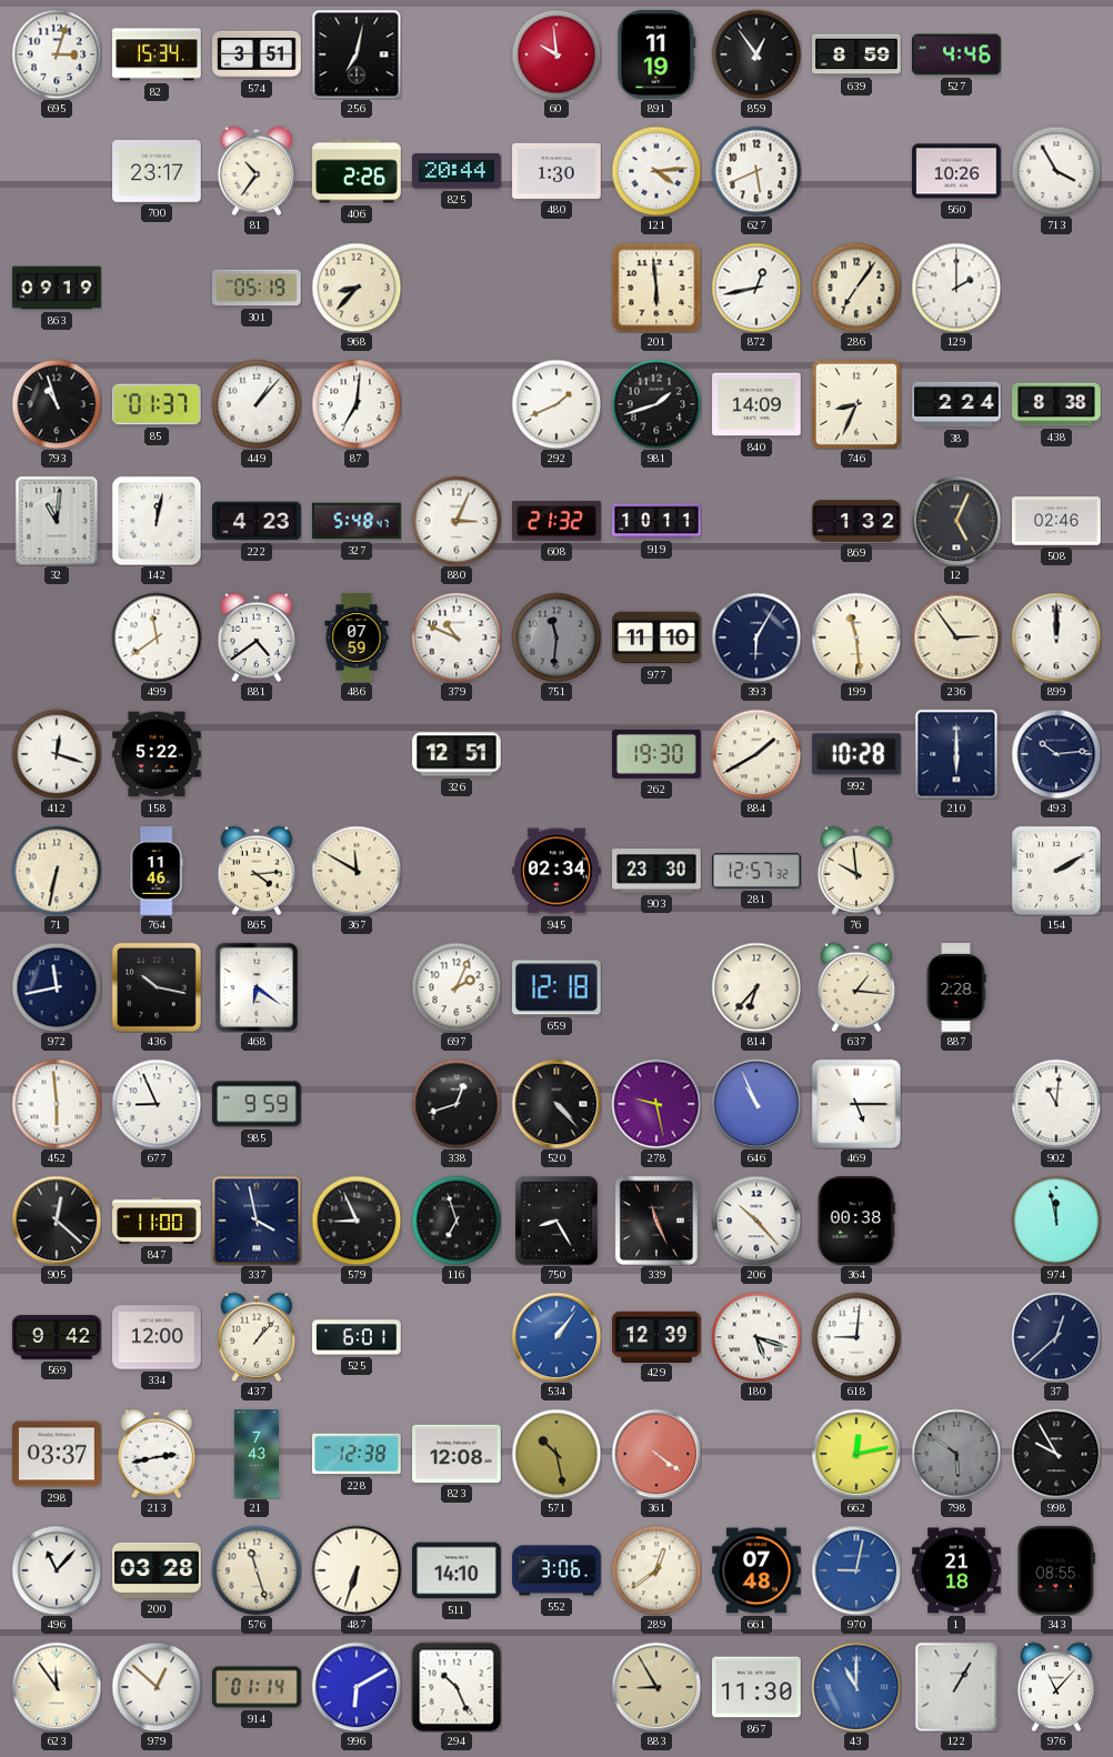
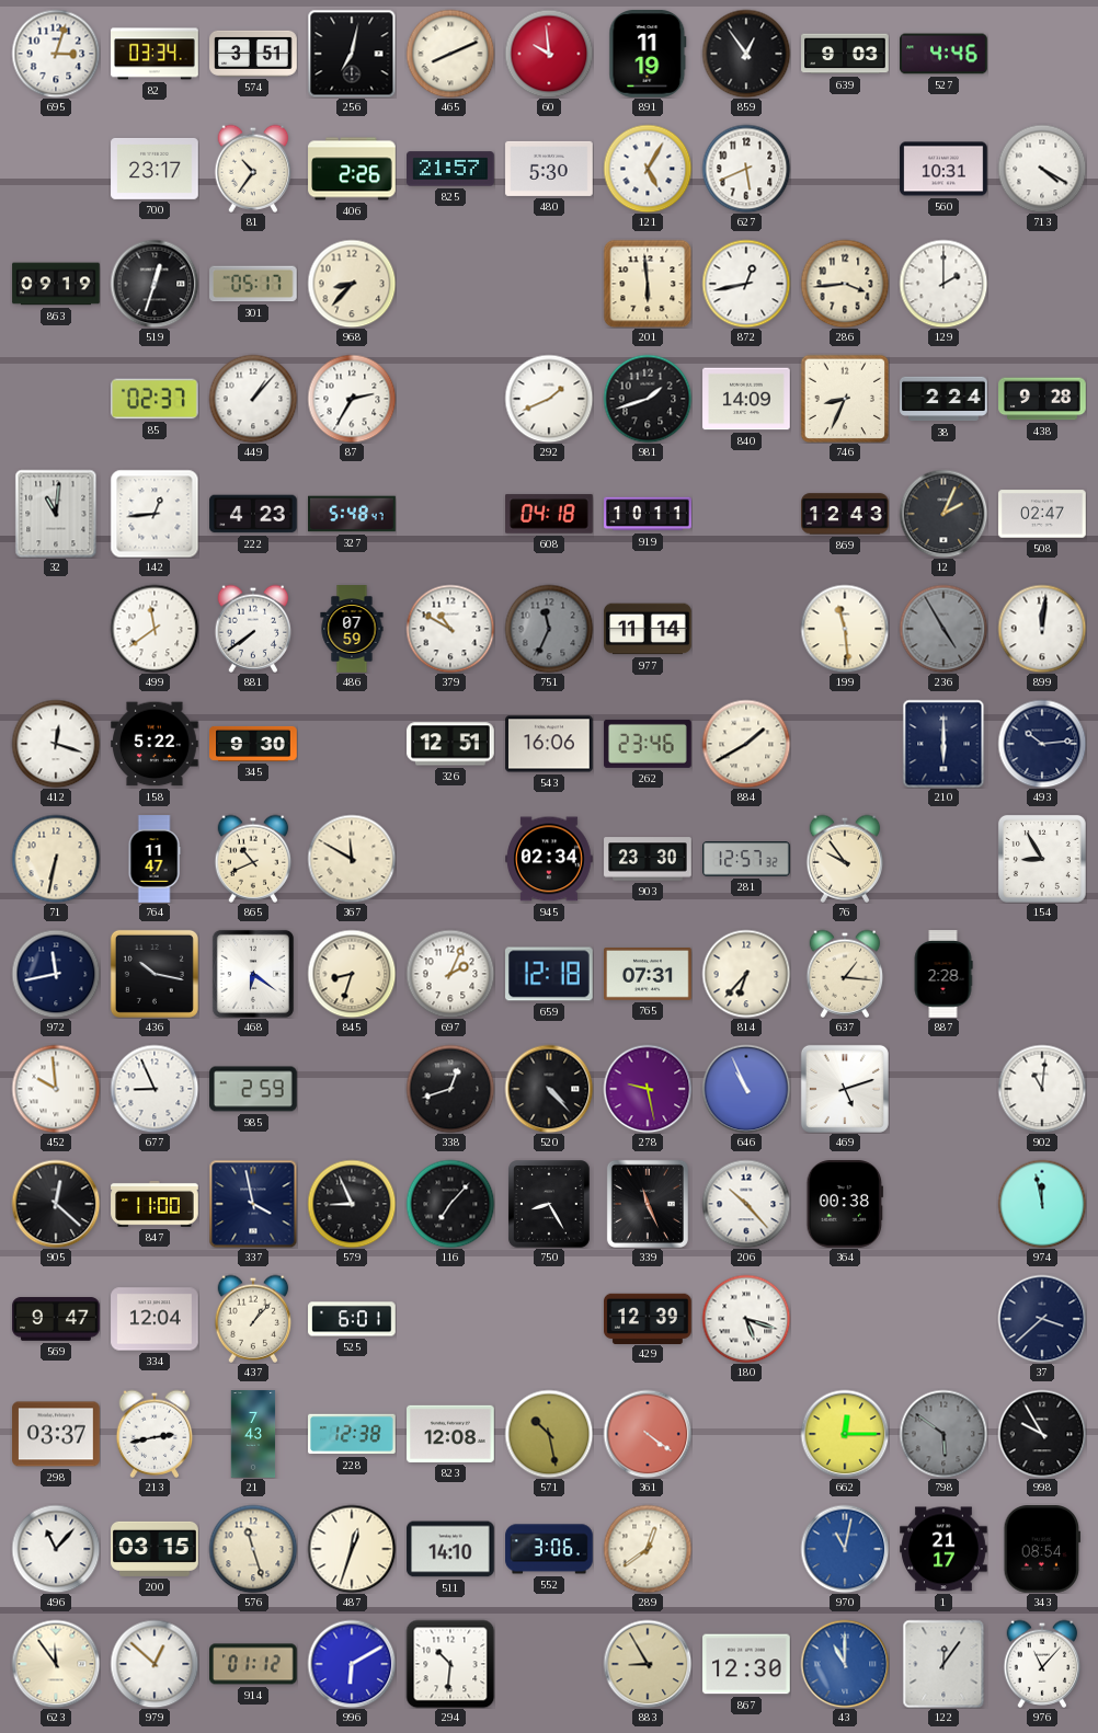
82: 15:34 -> 03:34 (155, 54)
465: none -> 8:11 (450, 54)
639: 8:59 -> 9:03 (845, 54)
825: 20:44 -> 21:57 (451, 169)
480: 1:30 -> 5:30 (549, 169)
121: 4:14 -> 5:05 (648, 169)
560: 10:26 -> 10:31 (943, 169)
713: 3:55 -> 4:20 (1042, 169)
519: none -> 12:33 (155, 284)
301: 05:19 -> 05:17 (254, 284)
286: 7:06 -> 3:44 (845, 284)
793: 10:57 -> none (57, 404)
85: 01:37 -> 02:37 (156, 399)
87: 7:01 -> 2:35 (352, 399)
438: 8:38 -> 9:28 (1042, 399)
142: 12:02 -> 12:44 (155, 514)
880: 3:04 -> none (457, 521)
608: 21:32 -> 04:18 (549, 514)
869: 1:32 -> 12:43 (845, 514)
12: 5:04 -> 2:04 (943, 514)
508: 02:46 -> 02:47 (1042, 514)
881: 4:39 -> 7:39 (253, 629)
379: 10:49 -> 10:50 (450, 629)
751: 11:31 -> 11:34 (549, 629)
977: 11:10 -> 11:14 (648, 629)
393: 6:05 -> none (756, 637)
236: 2:54 -> 4:55 (943, 629)
236 dial: cream -> grey (943, 629)
899: 12:00 -> 12:01 (1042, 629)
345: none -> 9:30 (253, 744)
543: none -> 16:06 (549, 744)
262: 19:30 -> 23:46 (648, 744)
992: 10:28 -> none (858, 754)
764: 11:46 -> 11:47 (155, 859)
865: 4:14 -> 10:41 (253, 859)
76: 9:59 -> 9:54 (845, 859)
154: 2:10 -> 8:55 (1042, 859)
845: none -> 8:33 (352, 974)
765: none -> 07:31 (648, 975)
452: 5:59 -> 9:59 (56, 1089)
985: 9:59 -> 2:59 (253, 1089)
469: 5:15 -> 5:12 (845, 1089)
116: 6:57 -> 7:07 (450, 1204)
569: 9:42 -> 9:47 (56, 1319)
334: 12:00 -> 12:04 (155, 1319)
534: 1:06 -> none (556, 1337)
618: 9:01 -> none (856, 1337)
37: 12:38 -> 3:38 (1042, 1319)
662: 12:13 -> 12:15 (845, 1434)
200: 03:28 -> 03:15 (155, 1549)
487: 6:33 -> 12:33 (352, 1549)
661: 07:48 -> none (756, 1570)
970: 9:02 -> 11:02 (845, 1549)
1: 21:18 -> 21:17 (943, 1549)
343: 08:55 -> 08:54 (1041, 1550)
914: 01:14 -> 01:12 (254, 1664)
294: 10:26 -> 10:31 (450, 1664)
867: 11:30 -> 12:30 (746, 1664)
122: 1:05 -> 12:06 (943, 1664)
